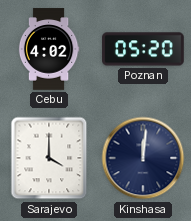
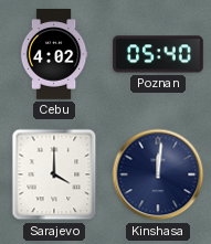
Poznan: 05:20 -> 05:40 (158, 54)
